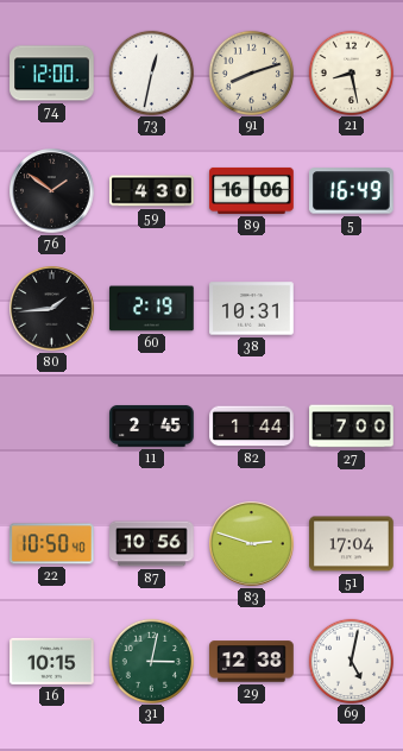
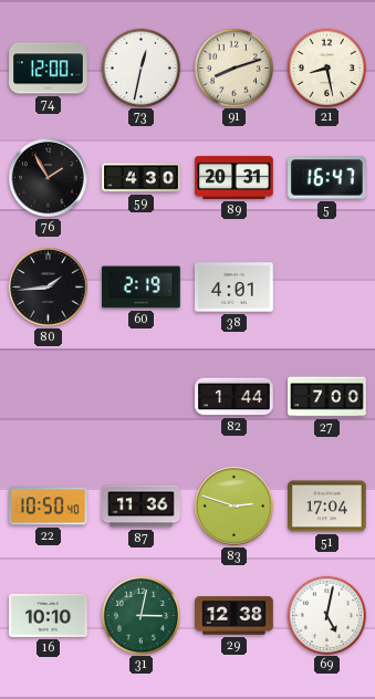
76: 1:51 -> 1:55 (49, 178)
89: 16:06 -> 20:31 (235, 177)
5: 16:49 -> 16:47 (327, 178)
38: 10:31 -> 4:01 (235, 288)
11: 2:45 -> none (152, 427)
87: 10:56 -> 11:36 (142, 507)
16: 10:15 -> 10:10 (49, 615)
